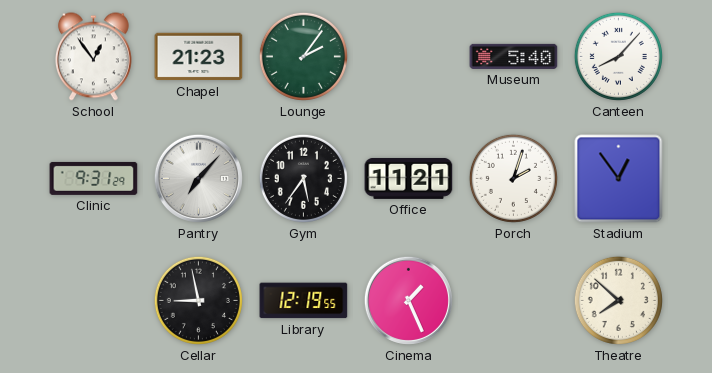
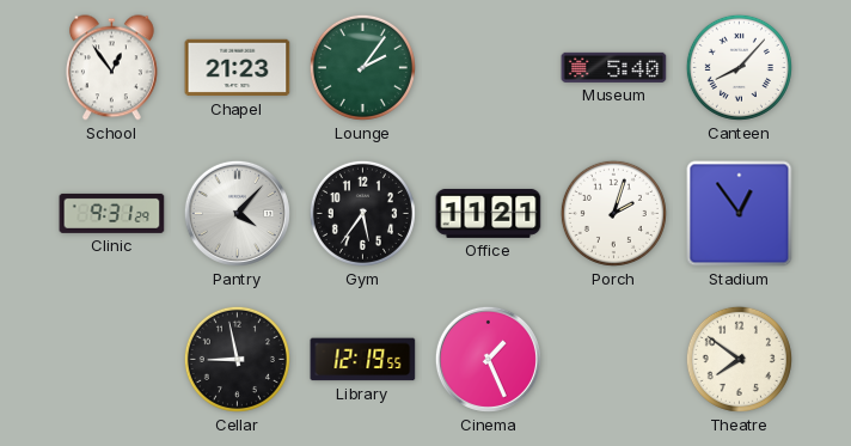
Pantry: 7:07 -> 4:07 (237, 213)
Theatre: 7:52 -> 7:51 (739, 359)
